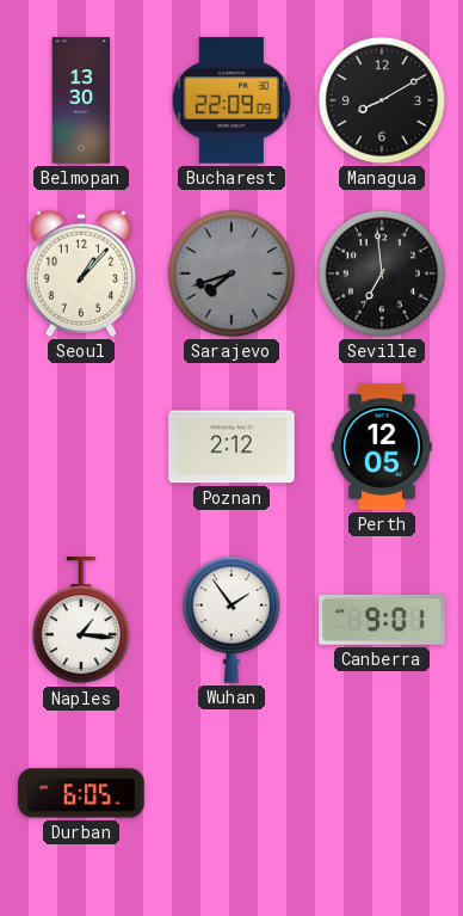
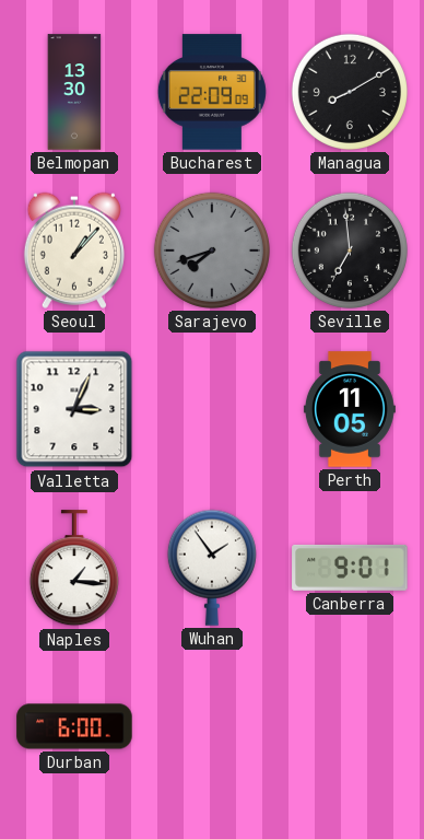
Valletta: none -> 3:04 (74, 409)
Poznan: 2:12 -> none (231, 447)
Perth: 12:05 -> 11:05 (350, 409)
Durban: 6:05 -> 6:00 (74, 726)
